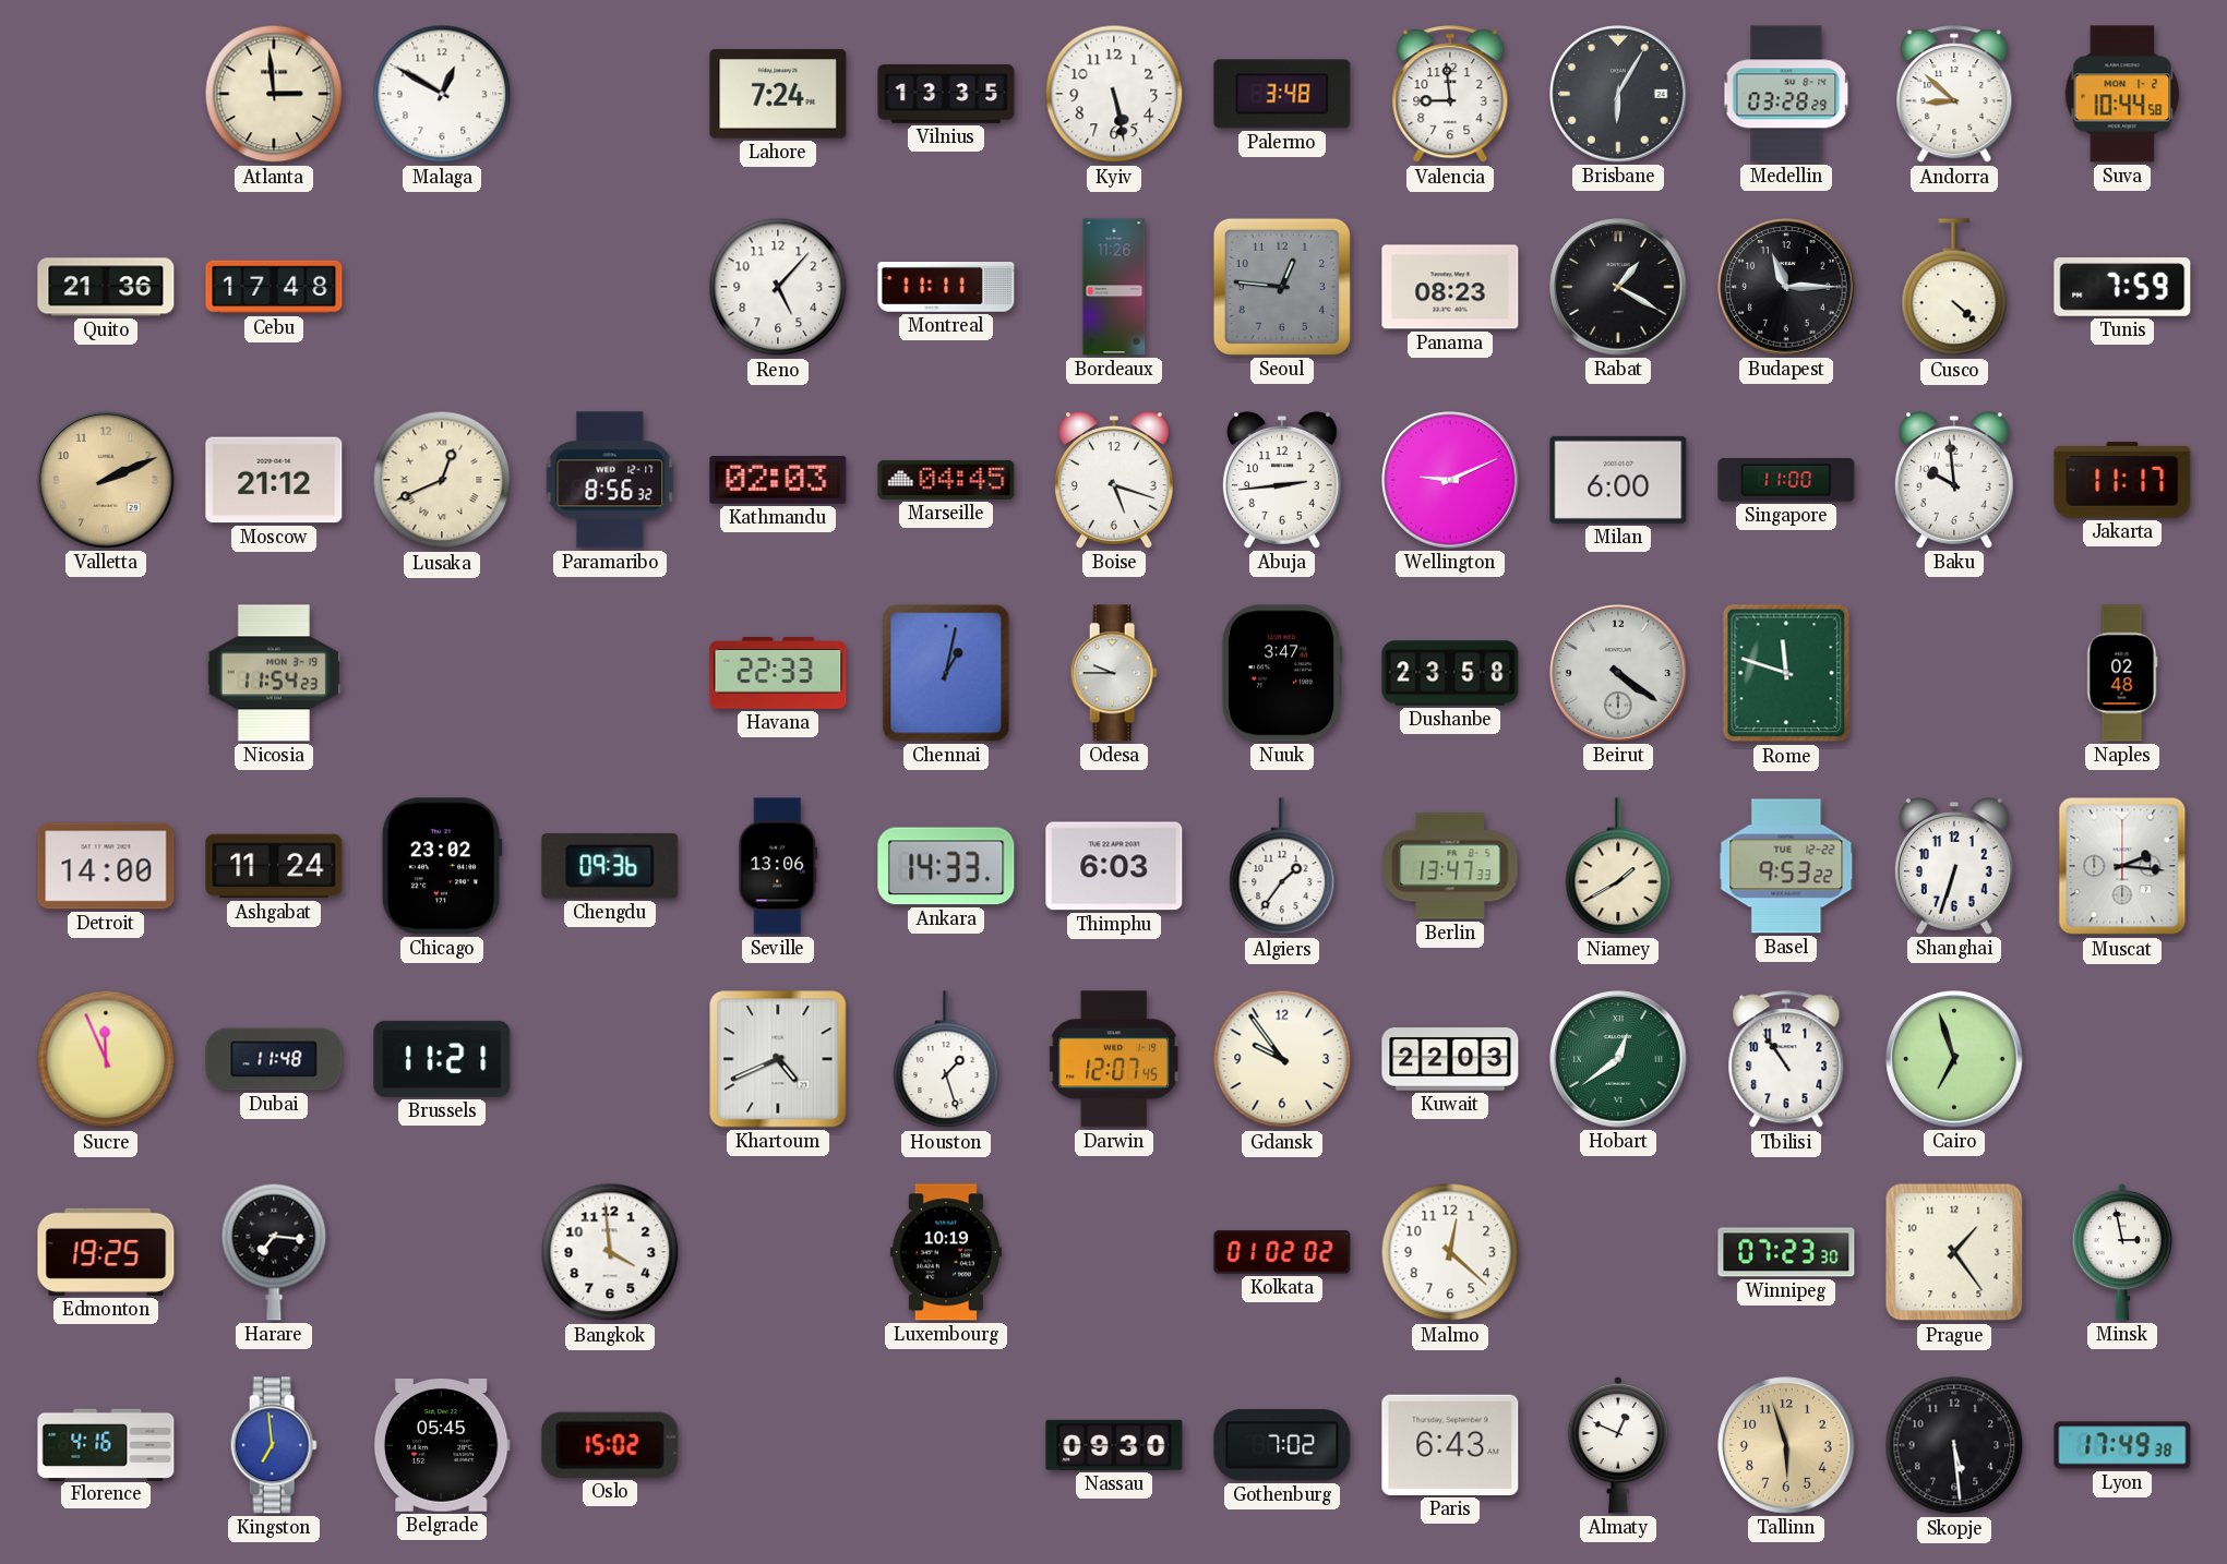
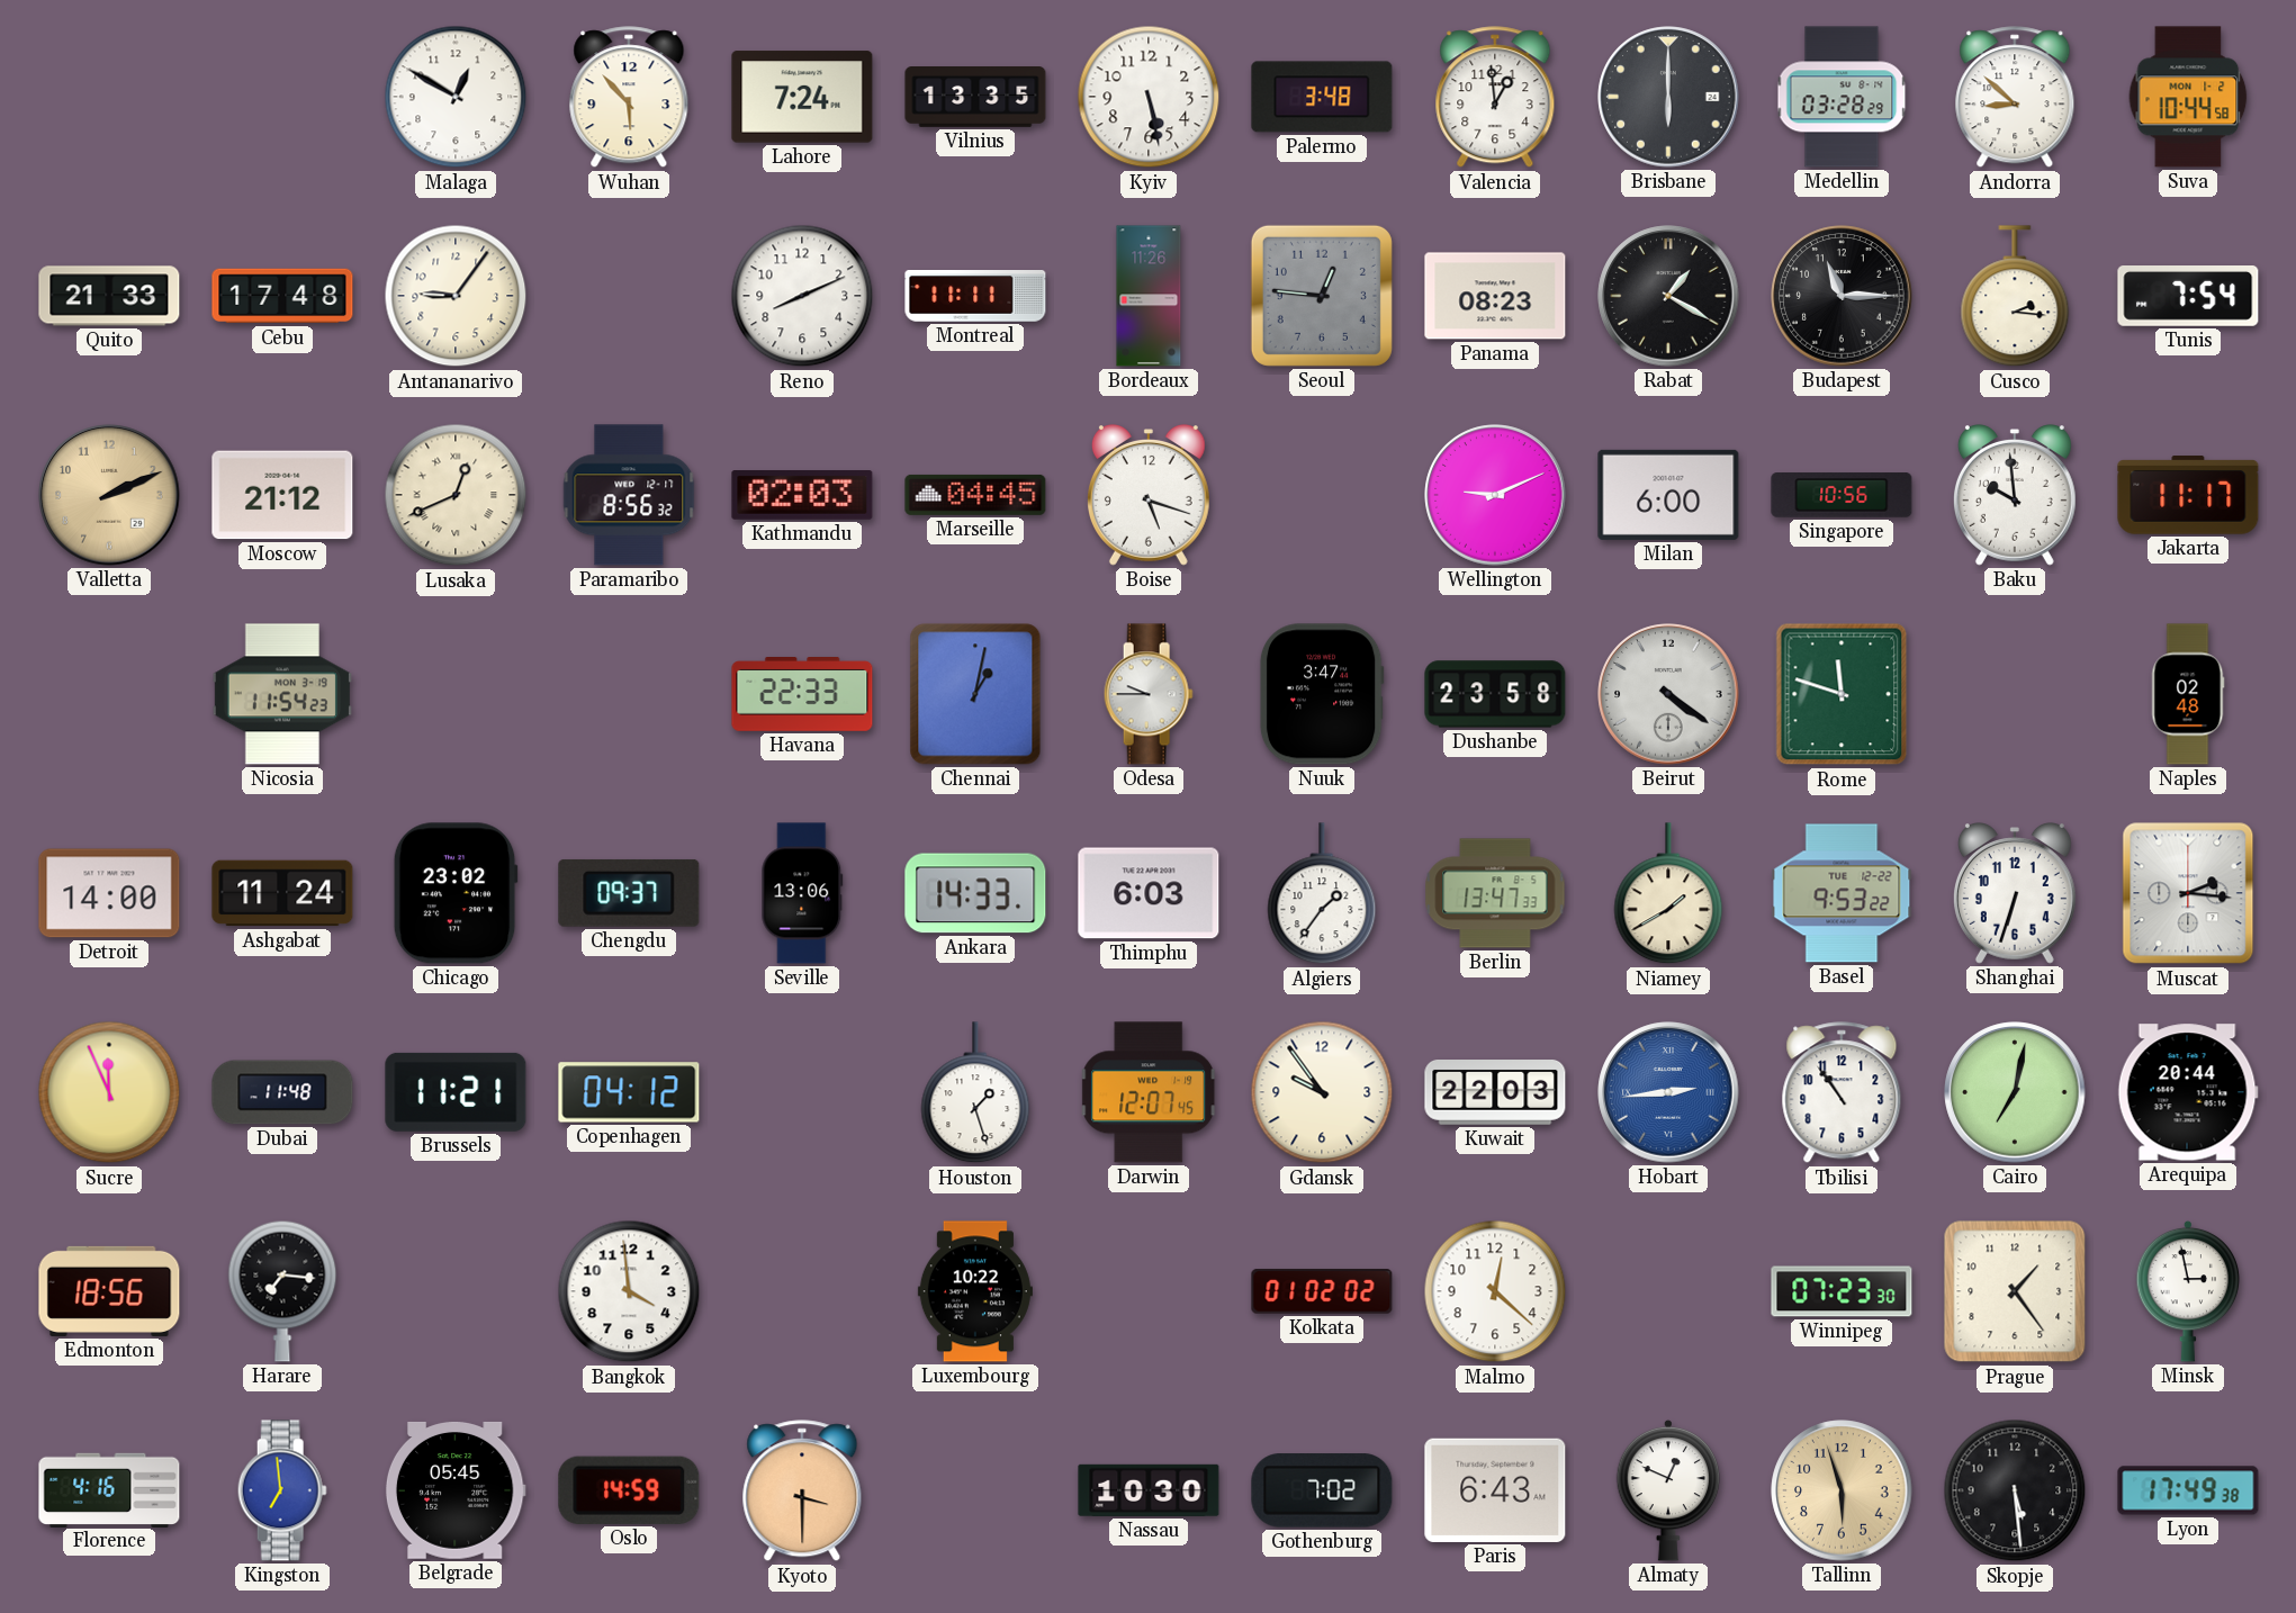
Atlanta: 2:59 -> none (274, 94)
Wuhan: none -> 5:53 (629, 98)
Valencia: 8:59 -> 12:59 (1495, 98)
Brisbane: 6:05 -> 6:00 (1668, 97)
Quito: 21:36 -> 21:33 (109, 296)
Antananarivo: none -> 9:06 (456, 296)
Reno: 5:07 -> 8:11 (802, 296)
Cusco: 4:22 -> 2:16 (2015, 297)
Tunis: 7:59 -> 7:54 (2188, 297)
Abuja: 2:44 -> none (1282, 481)
Singapore: 11:00 -> 10:56 (1842, 495)
Chengdu: 09:36 -> 09:37 (629, 893)
Copenhagen: none -> 04:12 (629, 1092)
Khartoum: 4:41 -> none (778, 1059)
Hobart: 12:39 -> 2:44 (1668, 1092)
Hobart dial: green -> blue (1668, 1092)
Cairo: 6:57 -> 7:02 (2015, 1092)
Arequipa: none -> 20:44 (2188, 1092)
Edmonton: 19:25 -> 18:56 (109, 1291)
Luxembourg: 10:19 -> 10:22 (975, 1291)
Oslo: 15:02 -> 14:59 (629, 1490)
Kyoto: none -> 3:30 (802, 1492)
Nassau: 09:30 -> 10:30 (1149, 1490)
